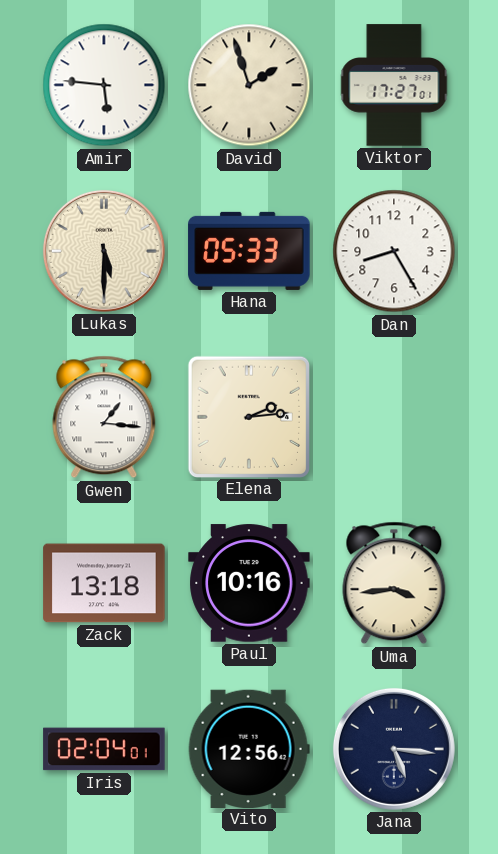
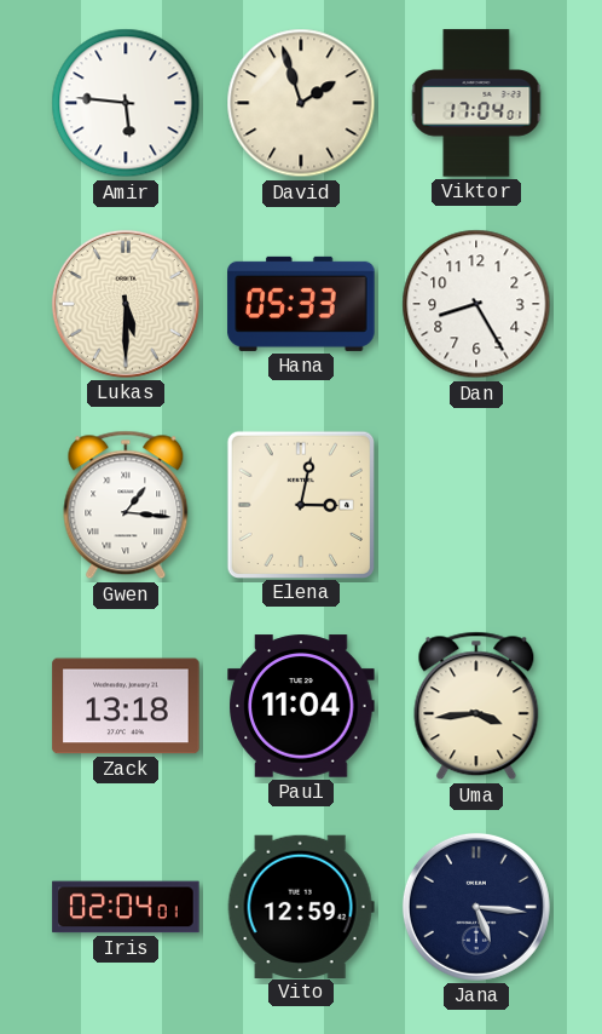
Viktor: 17:27 -> 17:04 (476, 103)
Elena: 2:14 -> 3:02 (300, 504)
Paul: 10:16 -> 11:04 (301, 706)
Vito: 12:56 -> 12:59 (301, 906)
